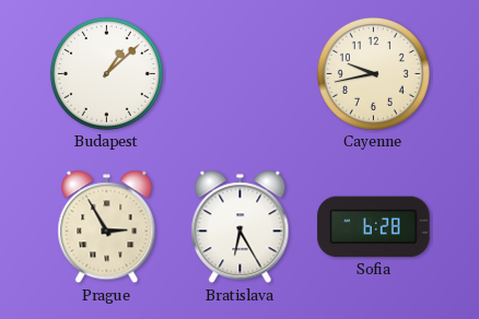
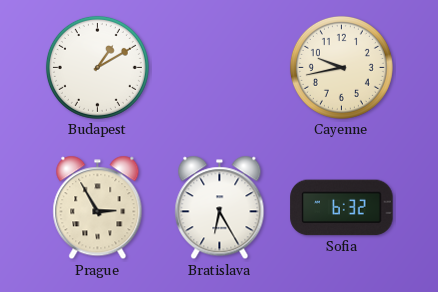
Budapest: 1:08 -> 1:10 (97, 67)
Sofia: 6:28 -> 6:32 (342, 208)
